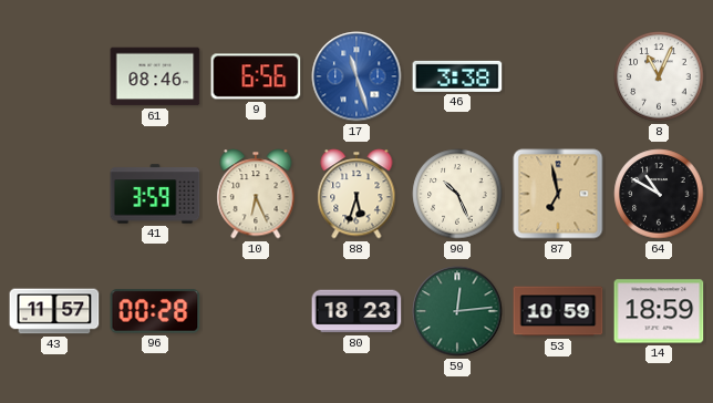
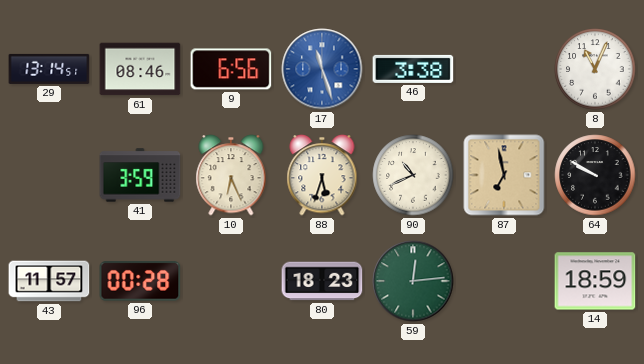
29: none -> 13:14 (49, 69)
90: 10:26 -> 10:41 (413, 175)
64: 10:50 -> 9:50 (595, 175)
53: 10:59 -> none (558, 311)
